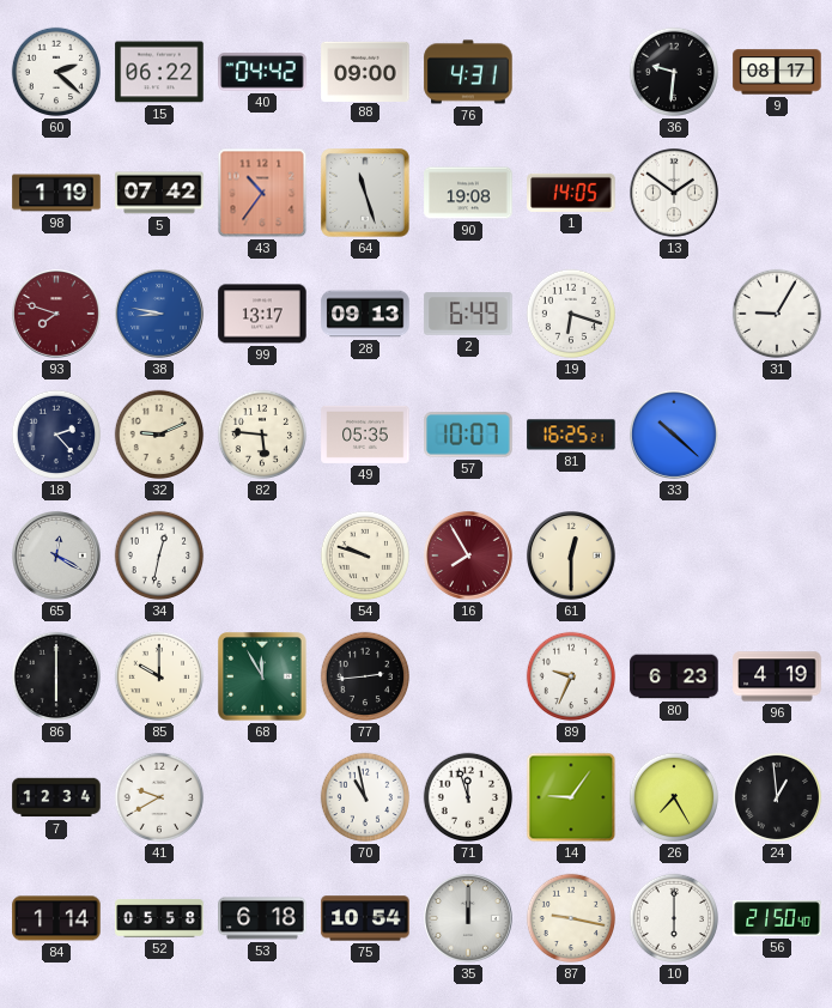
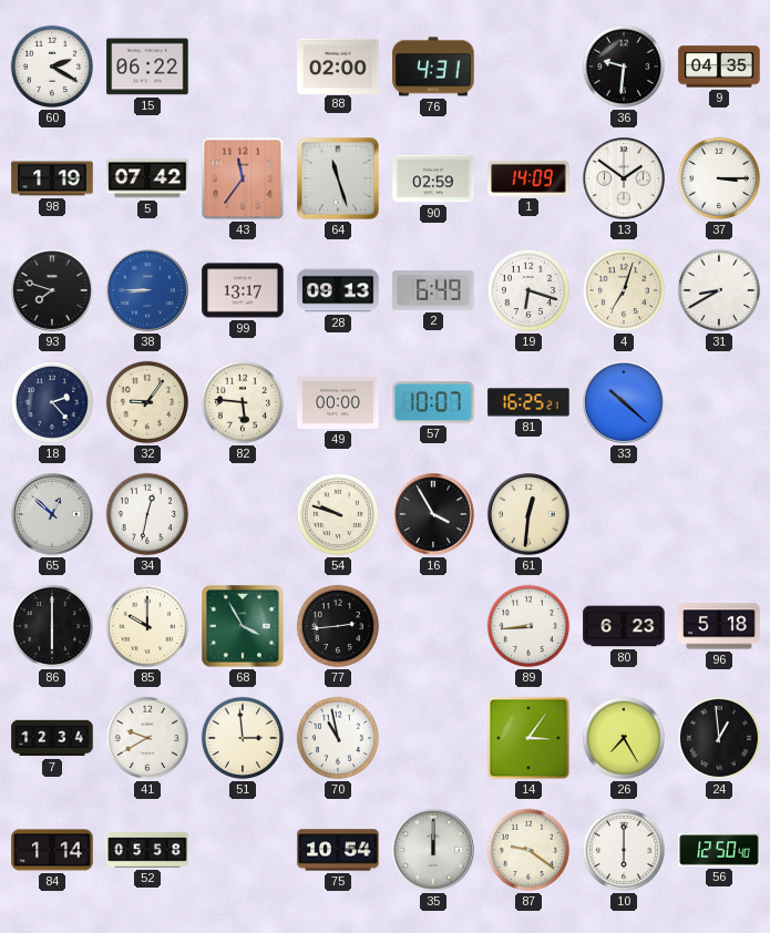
60: 2:22 -> 2:20 (52, 66)
40: 04:42 -> none (262, 72)
88: 09:00 -> 02:00 (338, 65)
9: 08:17 -> 04:35 (719, 66)
43: 10:36 -> 11:36 (243, 178)
90: 19:08 -> 02:59 (433, 178)
1: 14:05 -> 14:09 (528, 178)
37: none -> 3:15 (719, 178)
93 dial: burgundy -> black (53, 291)
38: 8:47 -> 8:45 (148, 291)
4: none -> 7:03 (624, 290)
31: 9:05 -> 8:40 (719, 290)
32: 9:11 -> 9:06 (147, 402)
49: 05:35 -> 00:00 (338, 402)
65: 12:20 -> 12:52 (53, 515)
16: 7:55 -> 3:55 (434, 515)
16 dial: burgundy -> black (434, 515)
61: 12:30 -> 12:31 (530, 515)
68: 11:55 -> 3:55 (244, 627)
89: 9:34 -> 8:44 (528, 626)
96: 4:19 -> 5:18 (719, 626)
51: none -> 2:59 (243, 738)
71: 11:57 -> none (468, 797)
14: 9:06 -> 3:06 (528, 738)
53: 6:18 -> none (262, 918)
87: 9:17 -> 9:21 (528, 850)
56: 21:50 -> 12:50 (719, 850)
